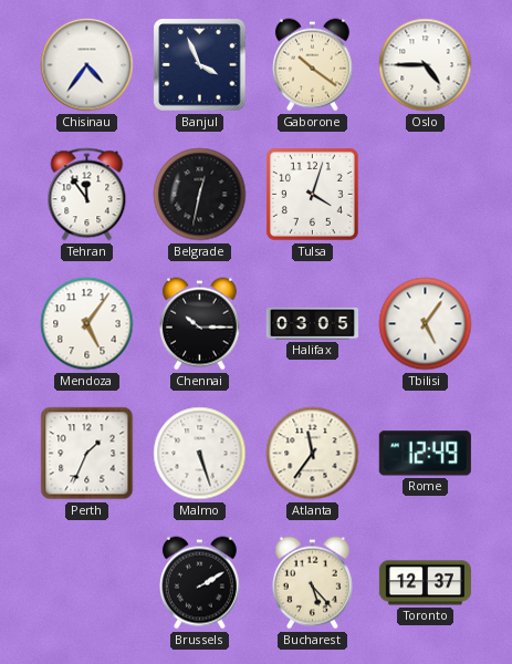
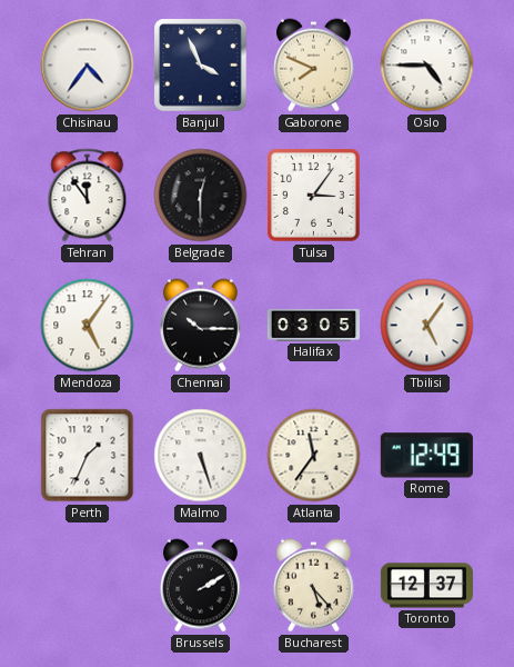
Gaborone: 10:21 -> 7:49 (313, 66)
Belgrade: 12:32 -> 12:30 (201, 196)
Tulsa: 4:03 -> 3:06 (313, 195)
